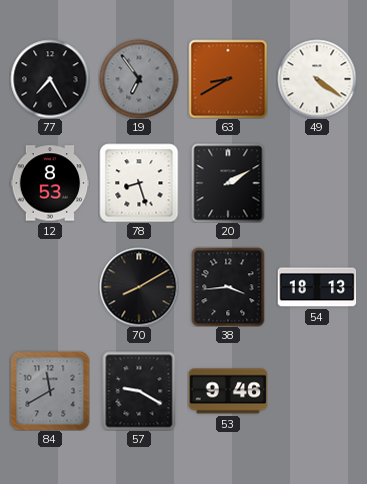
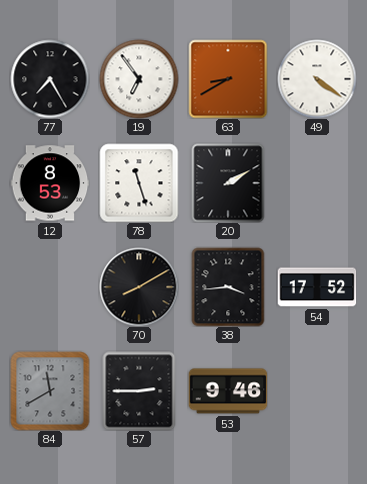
19 dial: grey -> white (139, 79)
78: 8:27 -> 11:27 (139, 183)
54: 18:13 -> 17:52 (317, 287)
57: 9:20 -> 2:45 (139, 391)
